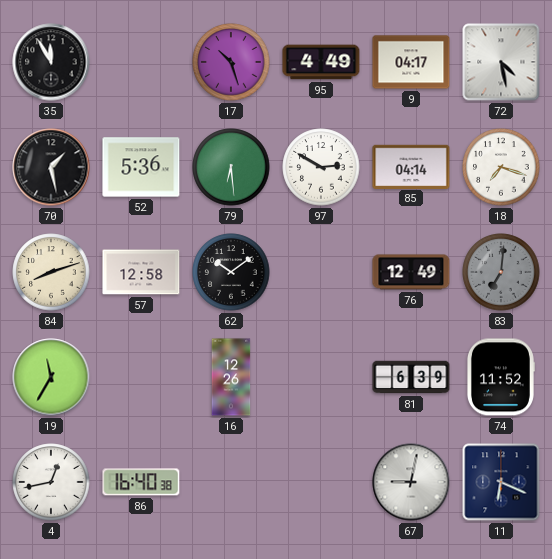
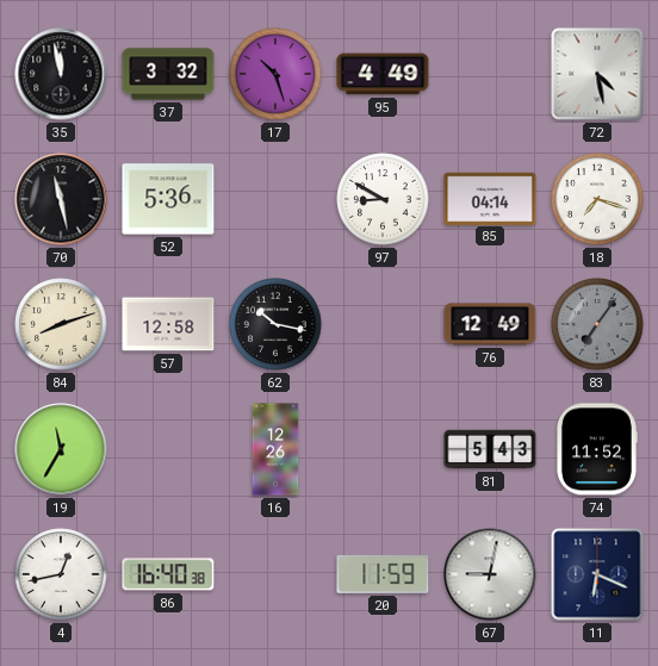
35: 11:55 -> 11:58 (61, 74)
37: none -> 3:32 (168, 74)
9: 04:17 -> none (411, 62)
70: 1:28 -> 11:28 (61, 199)
79: 6:29 -> none (231, 167)
97: 2:50 -> 8:50 (383, 199)
62: 10:09 -> 10:17 (275, 324)
83: 7:01 -> 7:06 (597, 324)
81: 6:39 -> 5:43 (490, 449)
20: none -> 11:59 (383, 574)
